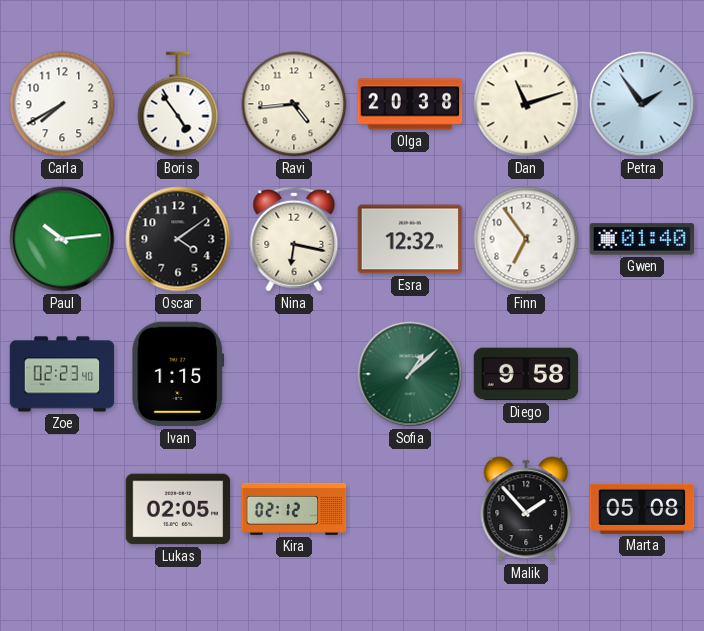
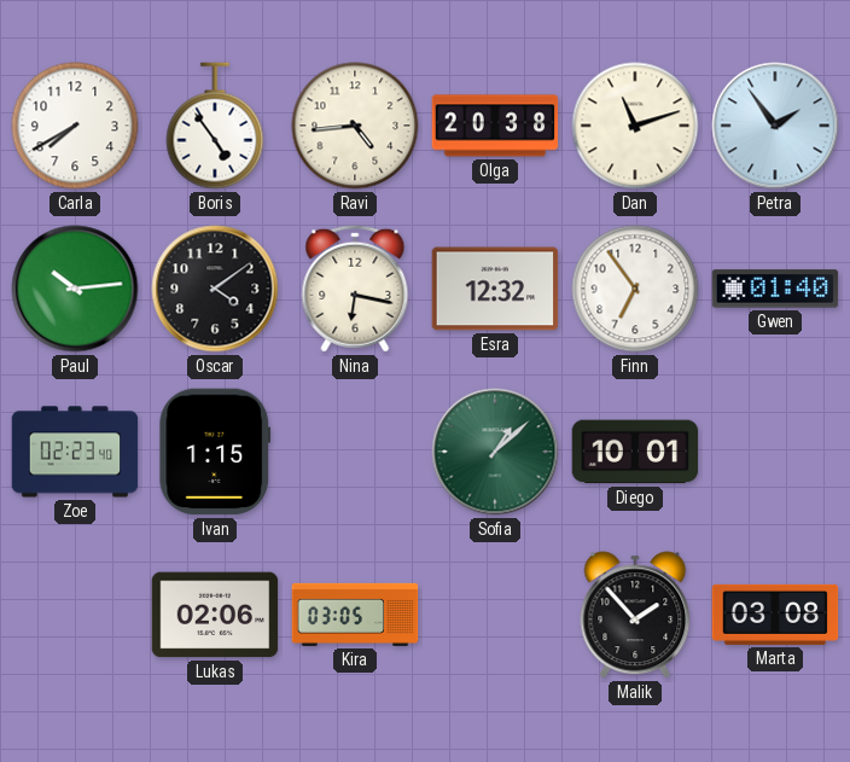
Diego: 9:58 -> 10:01 (635, 452)
Lukas: 02:05 -> 02:06 (215, 615)
Kira: 02:12 -> 03:05 (355, 615)
Marta: 05:08 -> 03:08 (775, 615)
